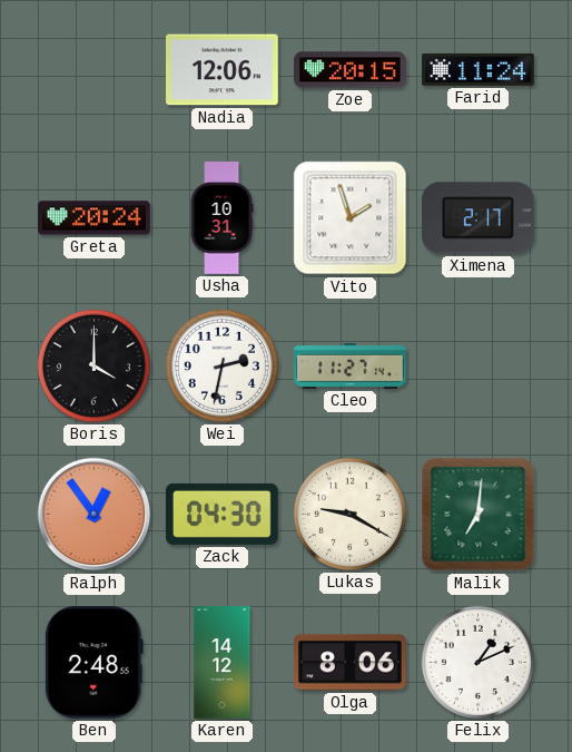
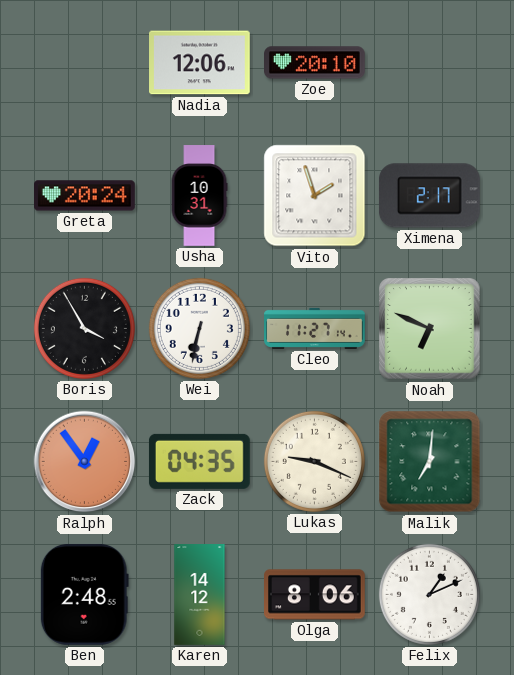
Zoe: 20:15 -> 20:10 (315, 63)
Farid: 11:24 -> none (479, 69)
Boris: 4:00 -> 3:55 (84, 328)
Wei: 2:32 -> 6:32 (199, 328)
Noah: none -> 6:49 (430, 329)
Zack: 04:30 -> 04:35 (199, 461)
Lukas: 9:20 -> 9:19 (314, 461)
